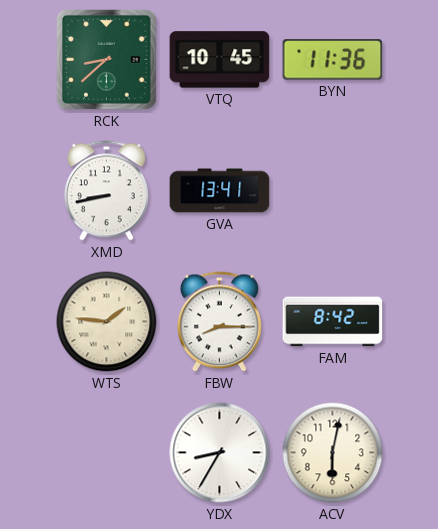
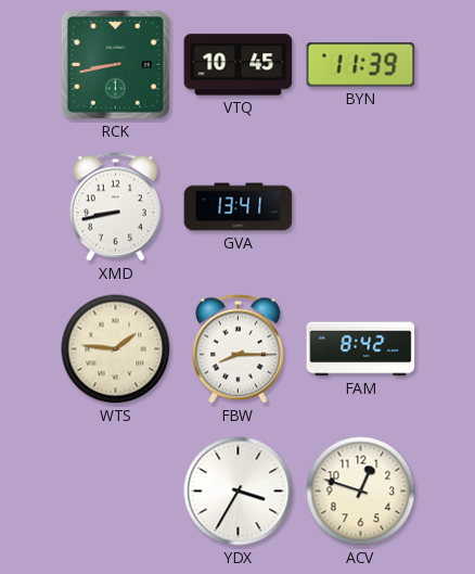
RCK: 8:38 -> 8:43 (115, 64)
BYN: 11:36 -> 11:39 (361, 65)
YDX: 8:35 -> 3:35 (239, 492)
ACV: 6:02 -> 12:48 (361, 492)
